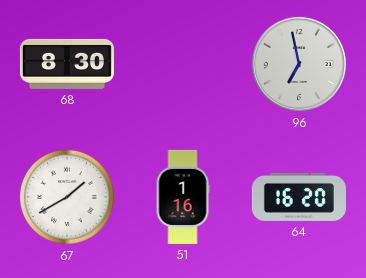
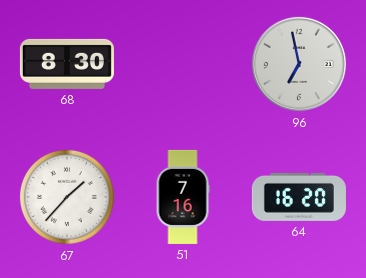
67: 1:40 -> 1:37 (67, 197)
51: 1:16 -> 7:16 (183, 197)
